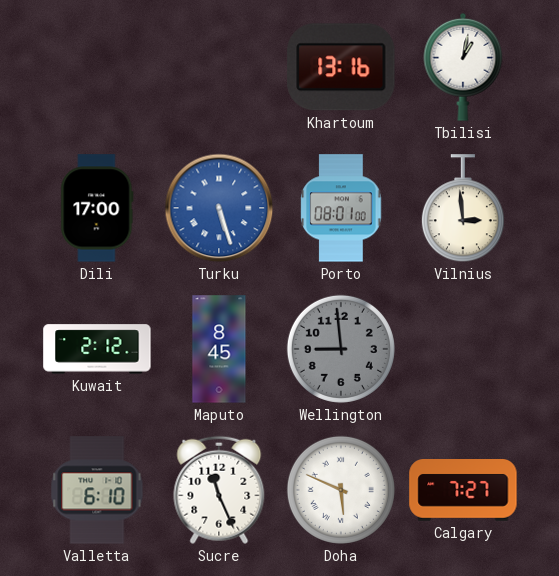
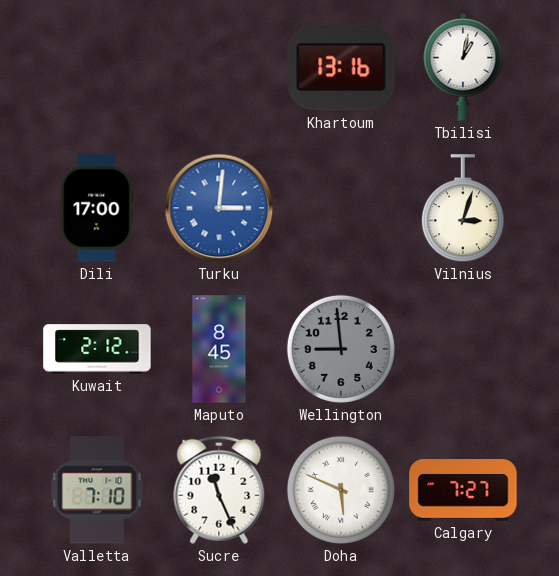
Turku: 5:27 -> 3:01 (219, 208)
Porto: 08:01 -> none (341, 208)
Vilnius: 2:59 -> 3:03 (463, 209)
Valletta: 6:10 -> 7:10 (97, 490)
